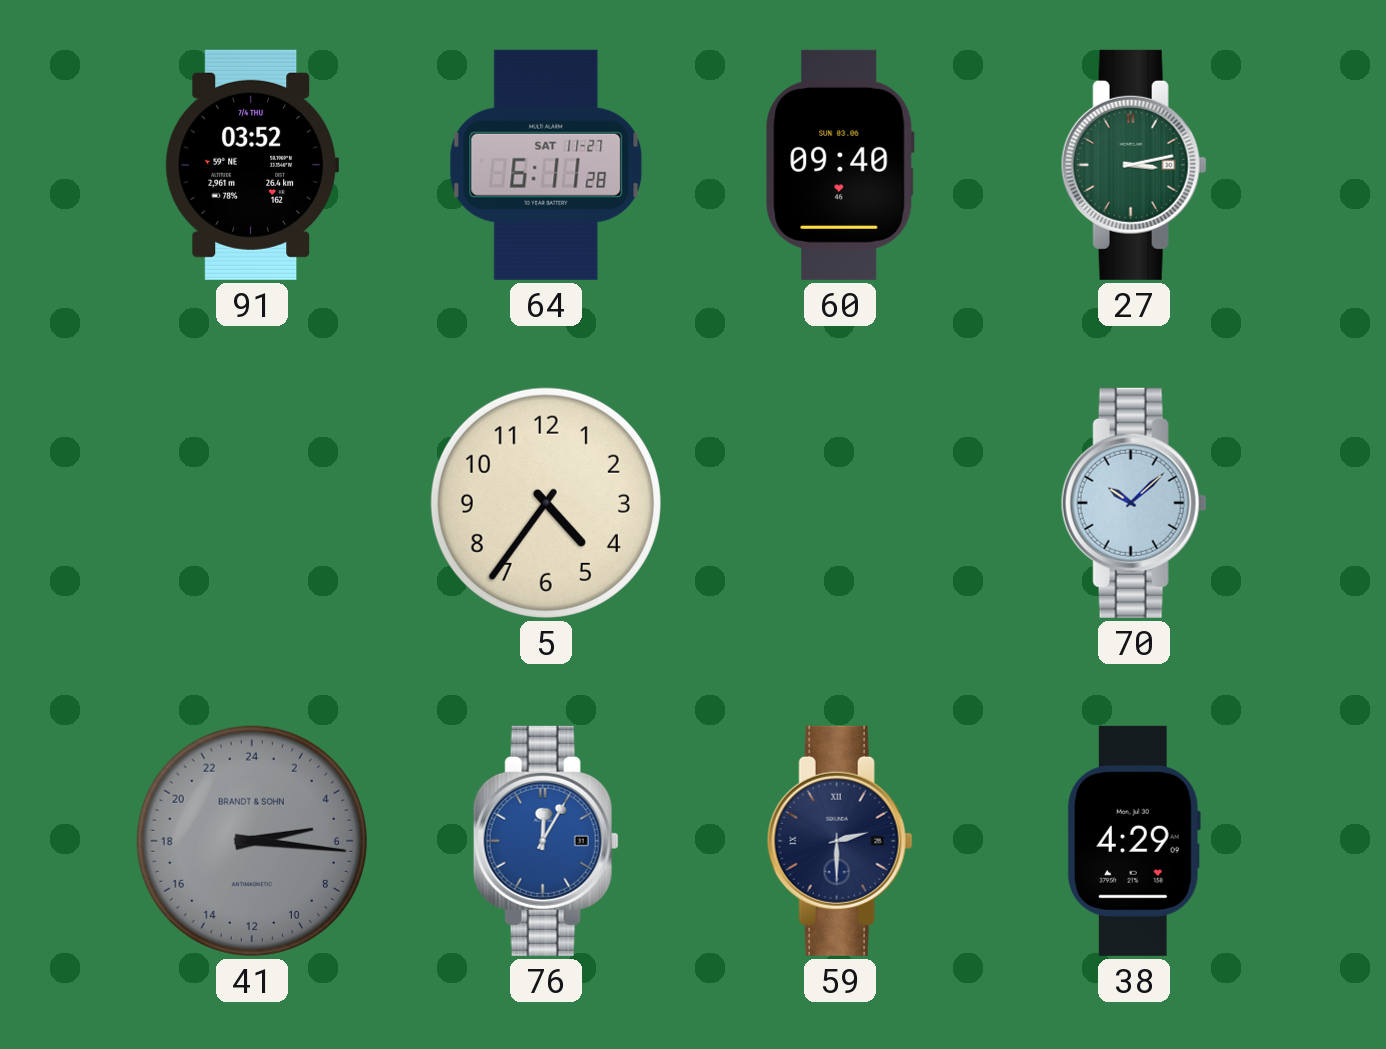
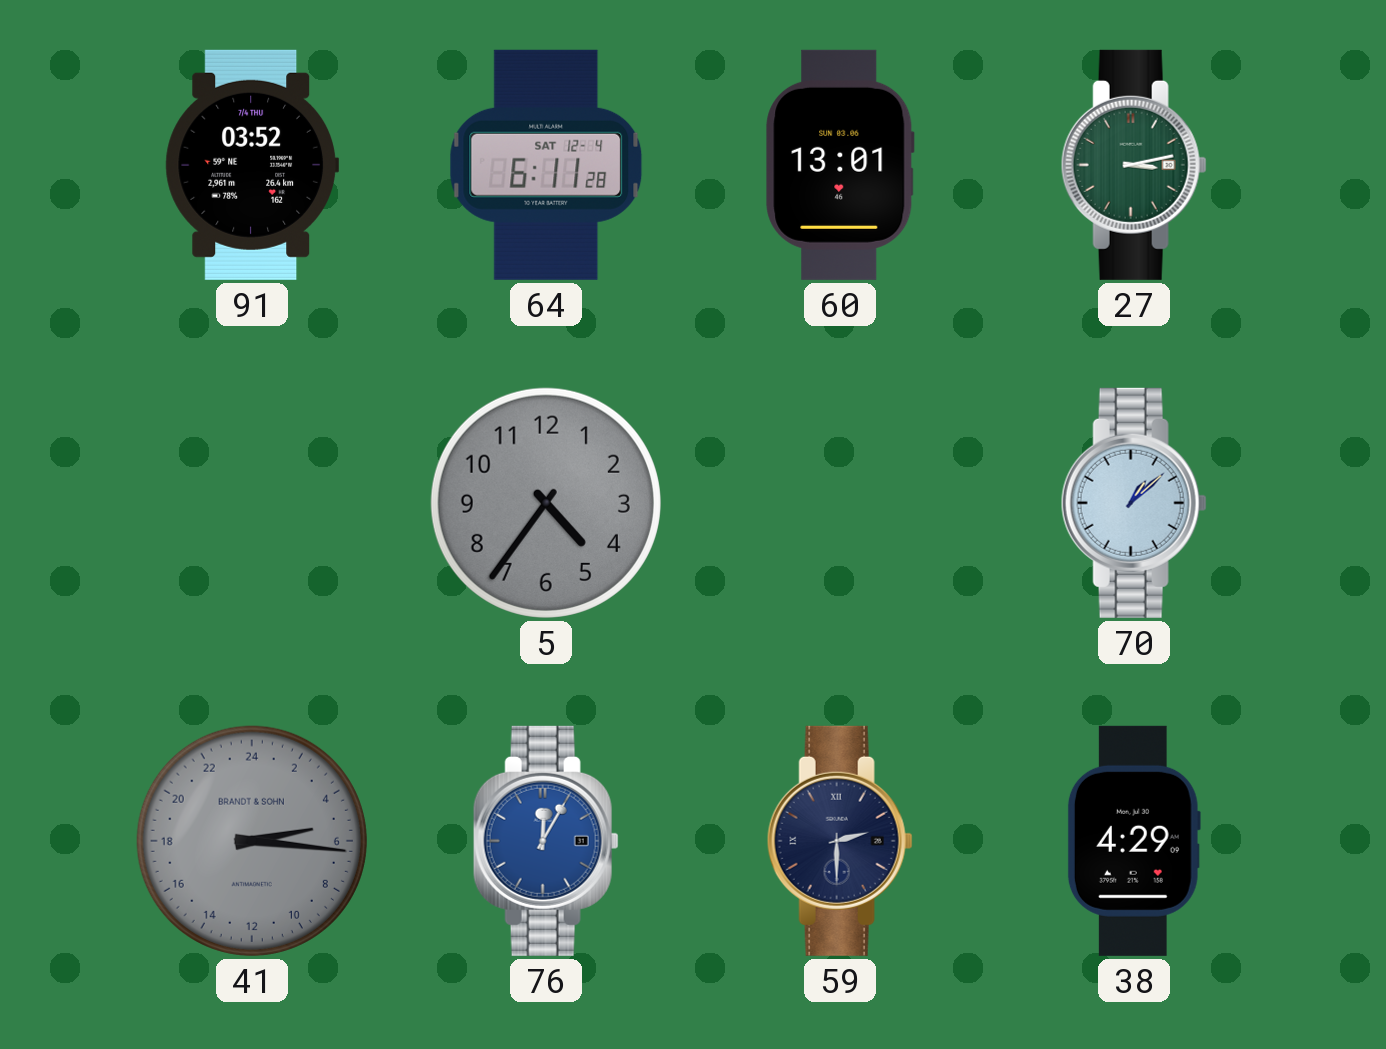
64 date: SAT 11-27 -> SAT 12-4 (546, 165)
60: 09:40 -> 13:01 (840, 165)
5 dial: cream -> grey (546, 503)
70: 10:08 -> 1:08 (1134, 503)
